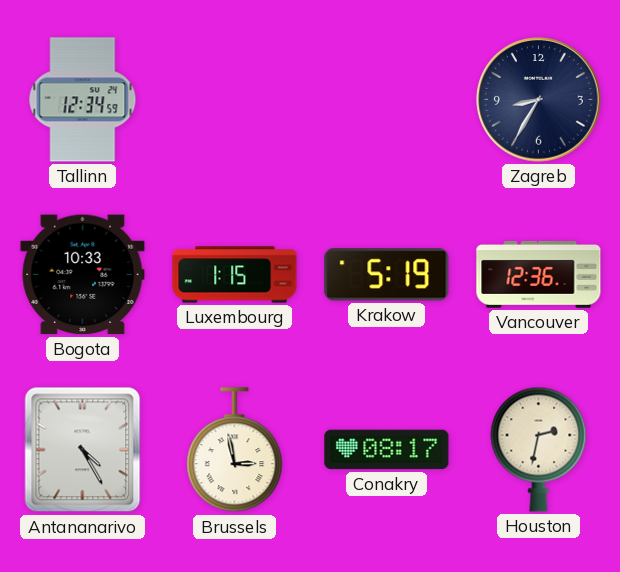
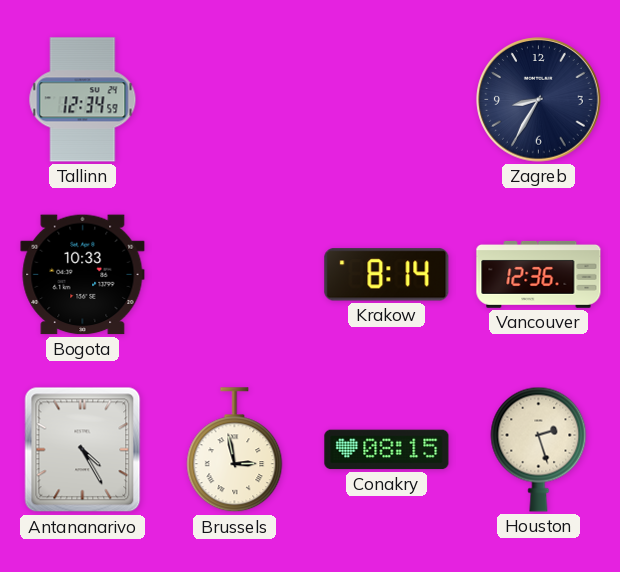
Luxembourg: 1:15 -> none (235, 275)
Krakow: 5:19 -> 8:14 (387, 275)
Conakry: 08:17 -> 08:15 (387, 450)
Houston: 2:32 -> 2:27 (539, 449)
